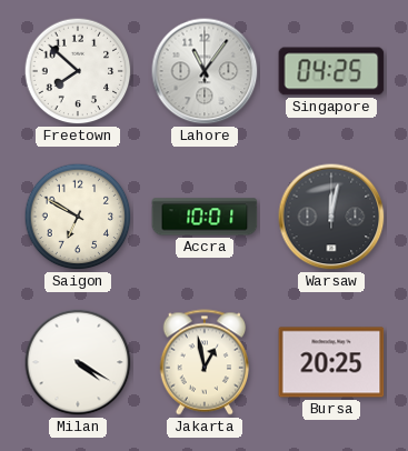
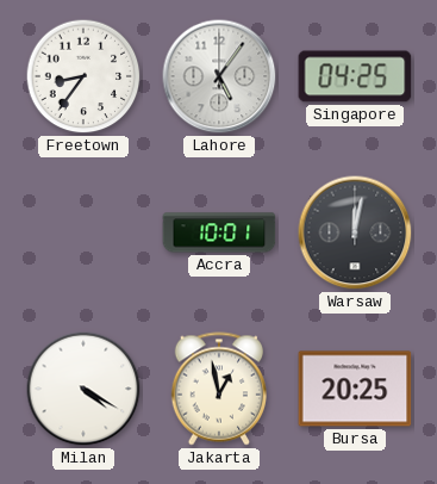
Freetown: 7:52 -> 8:36 (83, 76)
Lahore: 11:06 -> 5:06 (219, 76)
Saigon: 6:50 -> none (78, 217)
